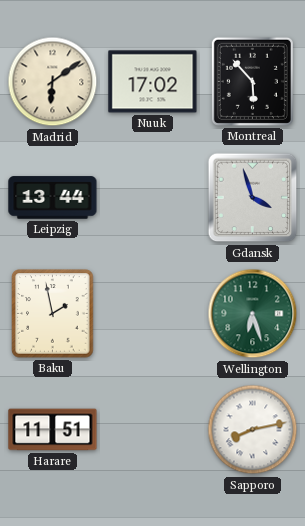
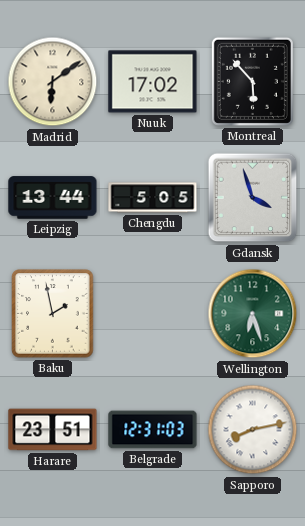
Chengdu: none -> 5:05 (153, 198)
Harare: 11:51 -> 23:51 (53, 430)
Belgrade: none -> 12:31 (153, 430)
